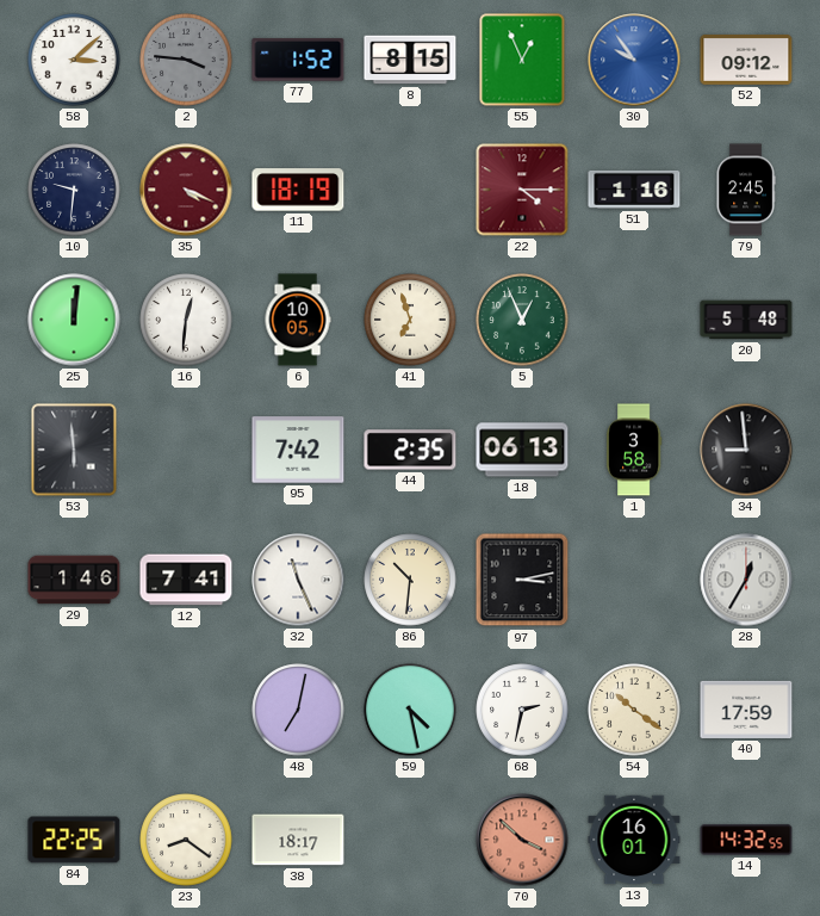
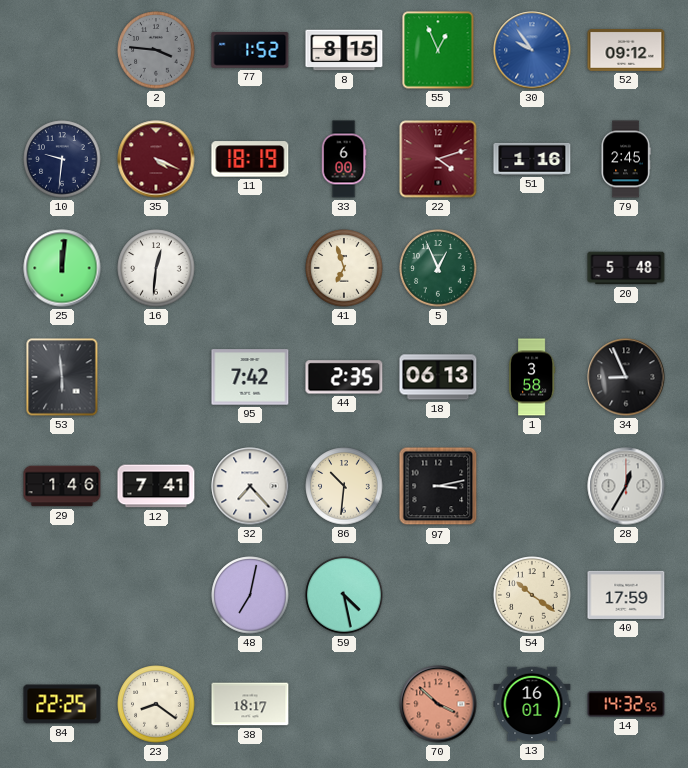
58: 3:08 -> none (74, 60)
33: none -> 6:00 (344, 159)
22: 4:15 -> 4:12 (438, 159)
6: 10:05 -> none (298, 320)
34: 8:59 -> 8:56 (626, 377)
32: 11:26 -> 7:23 (250, 486)
68: 2:32 -> none (522, 710)
